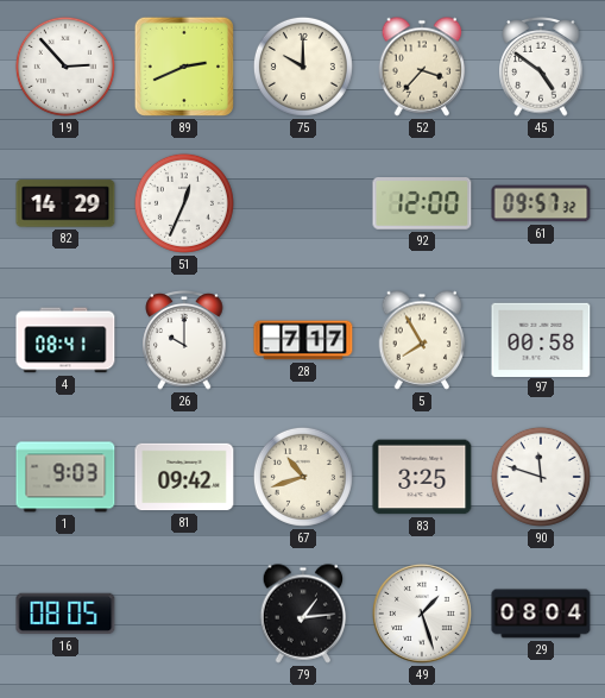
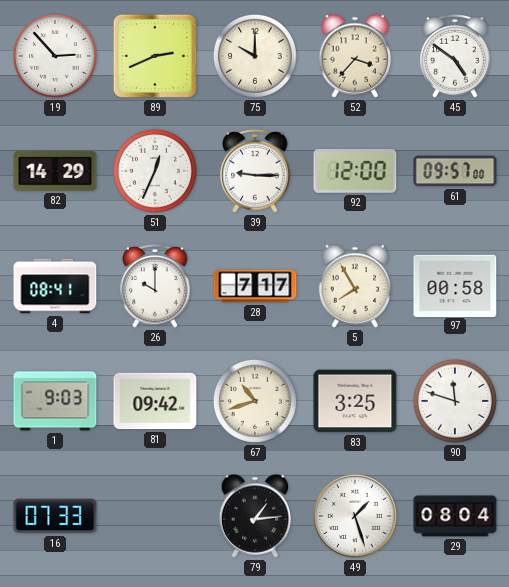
39: none -> 9:15 (255, 171)
61: 09:57:32 -> 09:57:00 (455, 171)
16: 08:05 -> 07:33 (55, 516)
